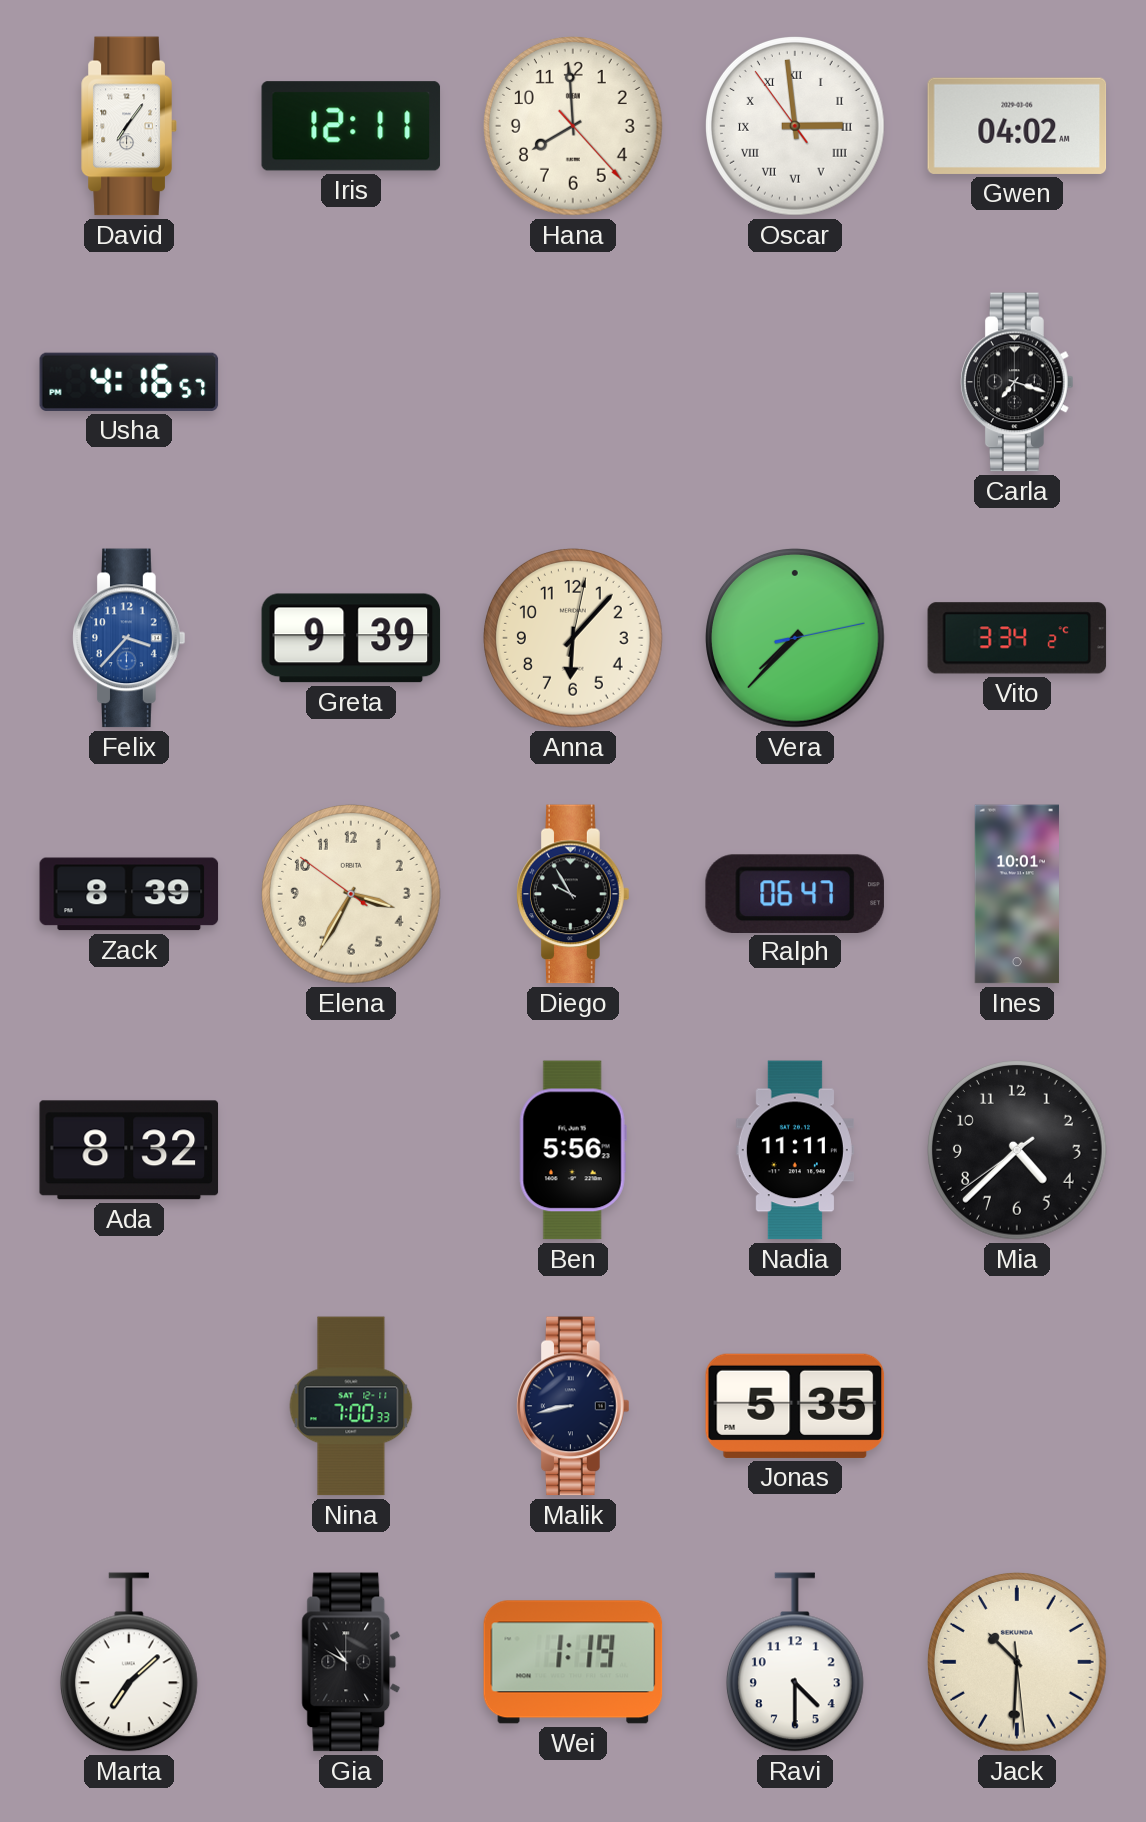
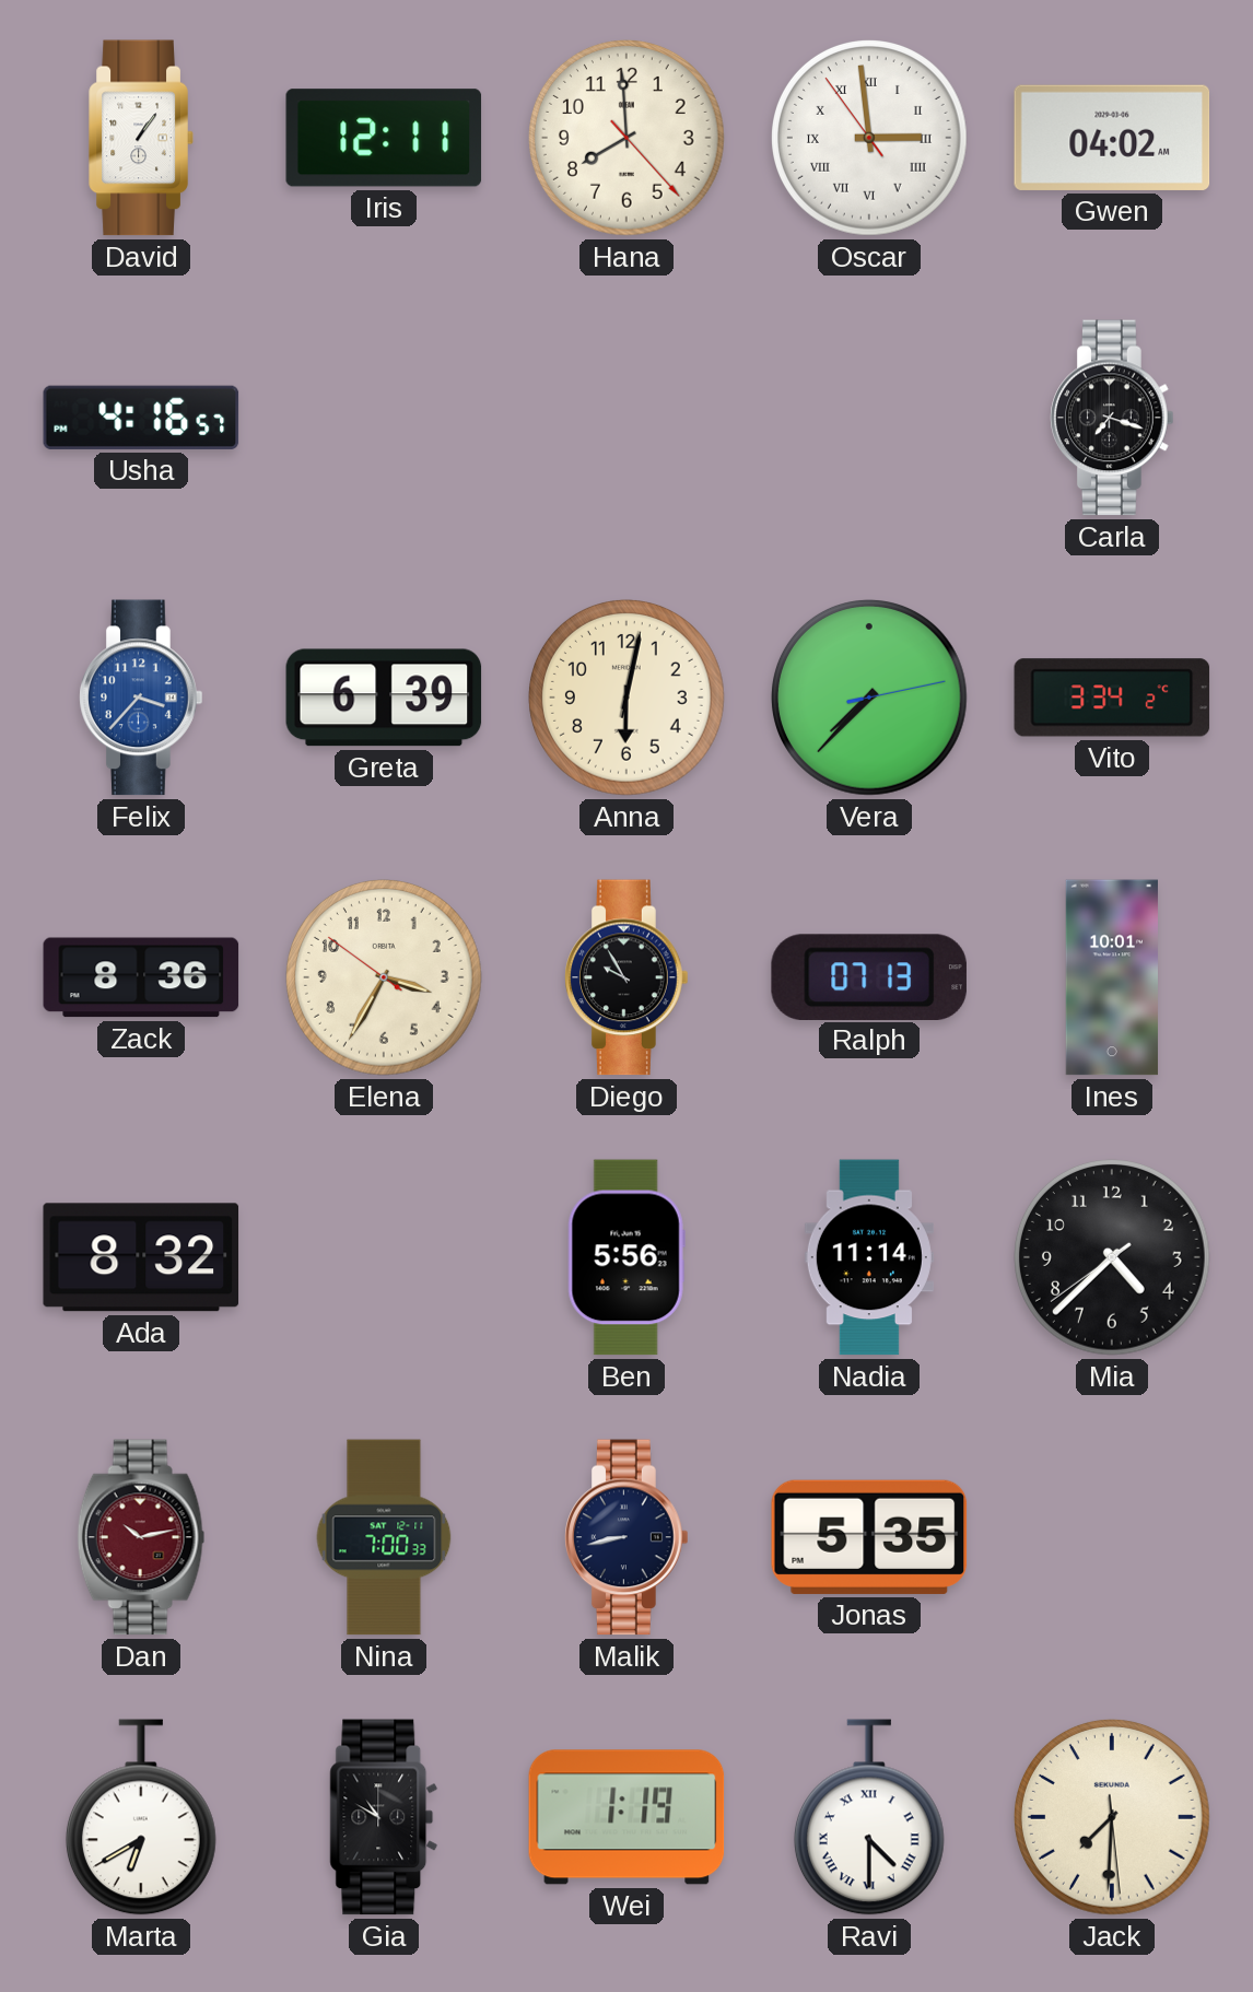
David: 7:06 -> 1:06 (141, 138)
Greta: 9:39 -> 6:39 (384, 698)
Anna: 6:07 -> 6:02 (628, 699)
Zack: 8:39 -> 8:36 (141, 977)
Ralph: 06:47 -> 07:13 (869, 976)
Nadia: 11:11 -> 11:14 (869, 1257)
Dan: none -> 10:13 (141, 1537)
Marta: 7:08 -> 6:40 (141, 1817)
Ravi numerals: Arabic -> Roman (869, 1817)
Jack: 10:30 -> 7:30 (1113, 1818)
